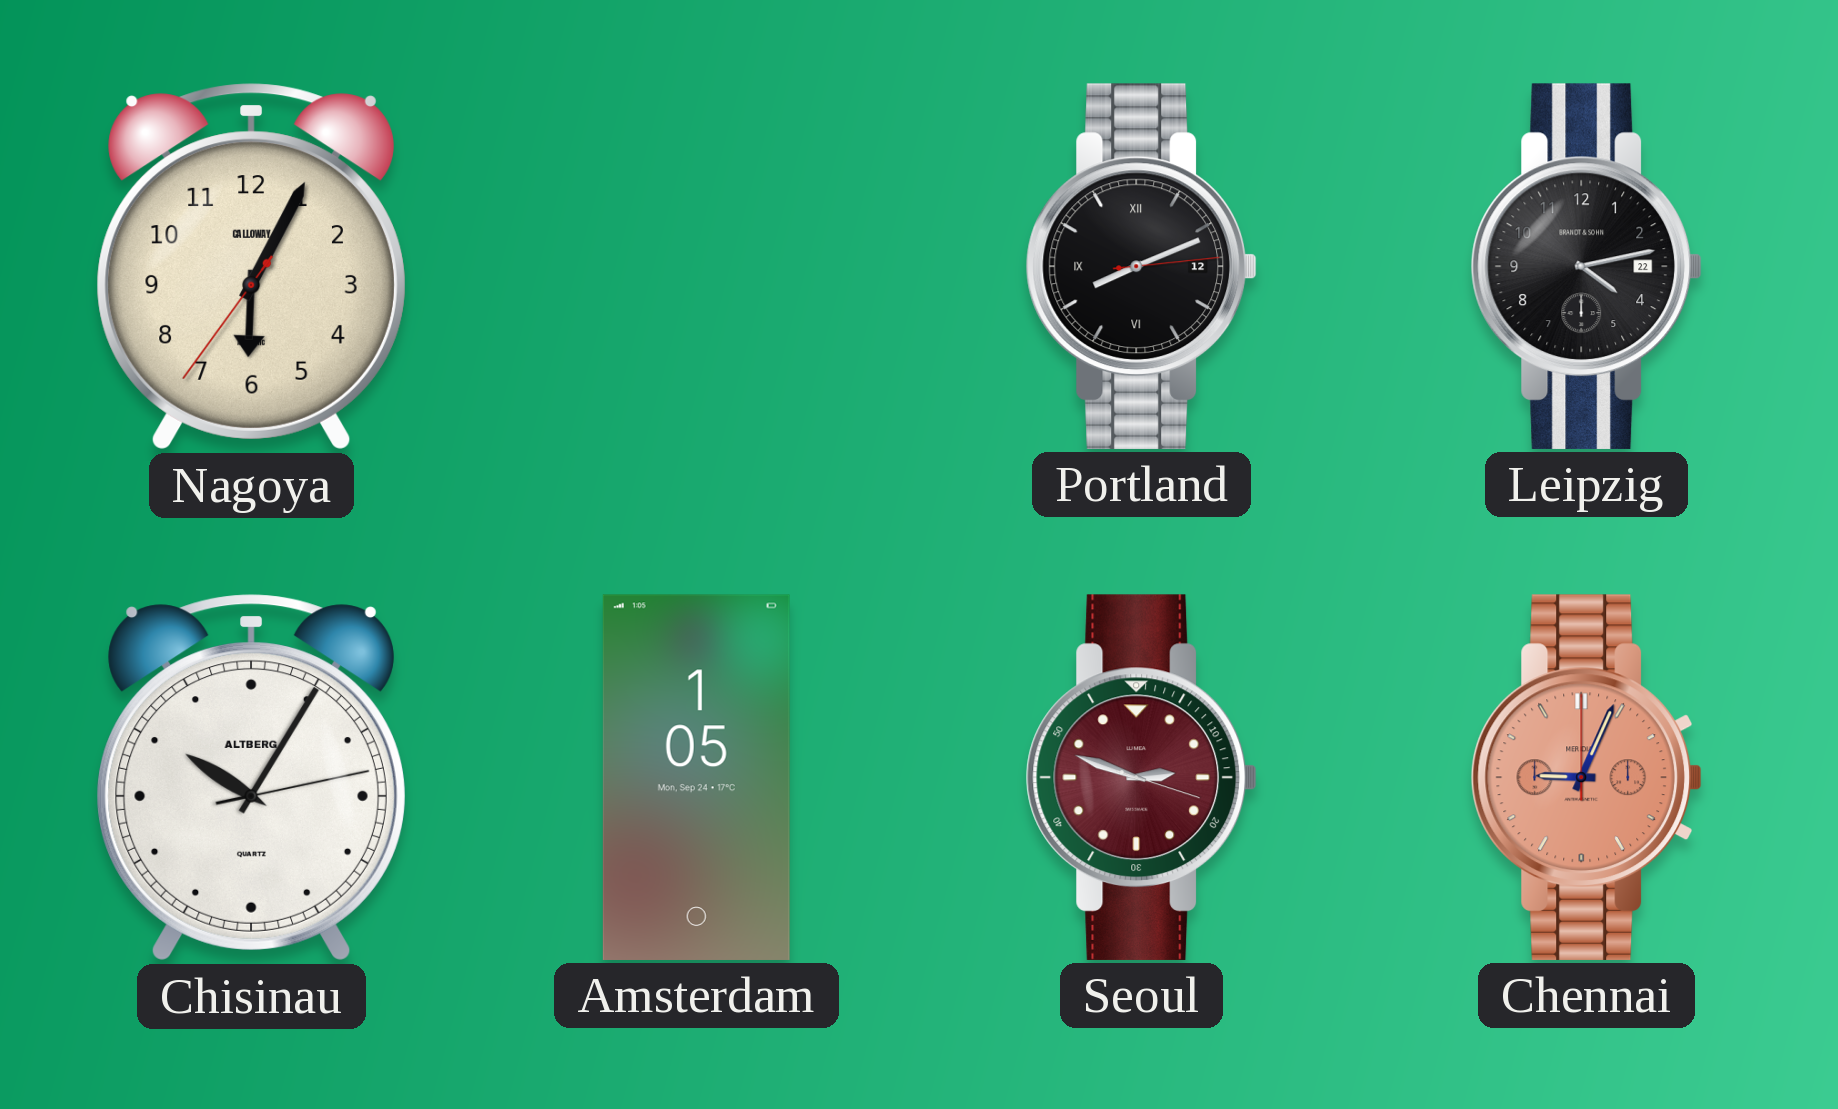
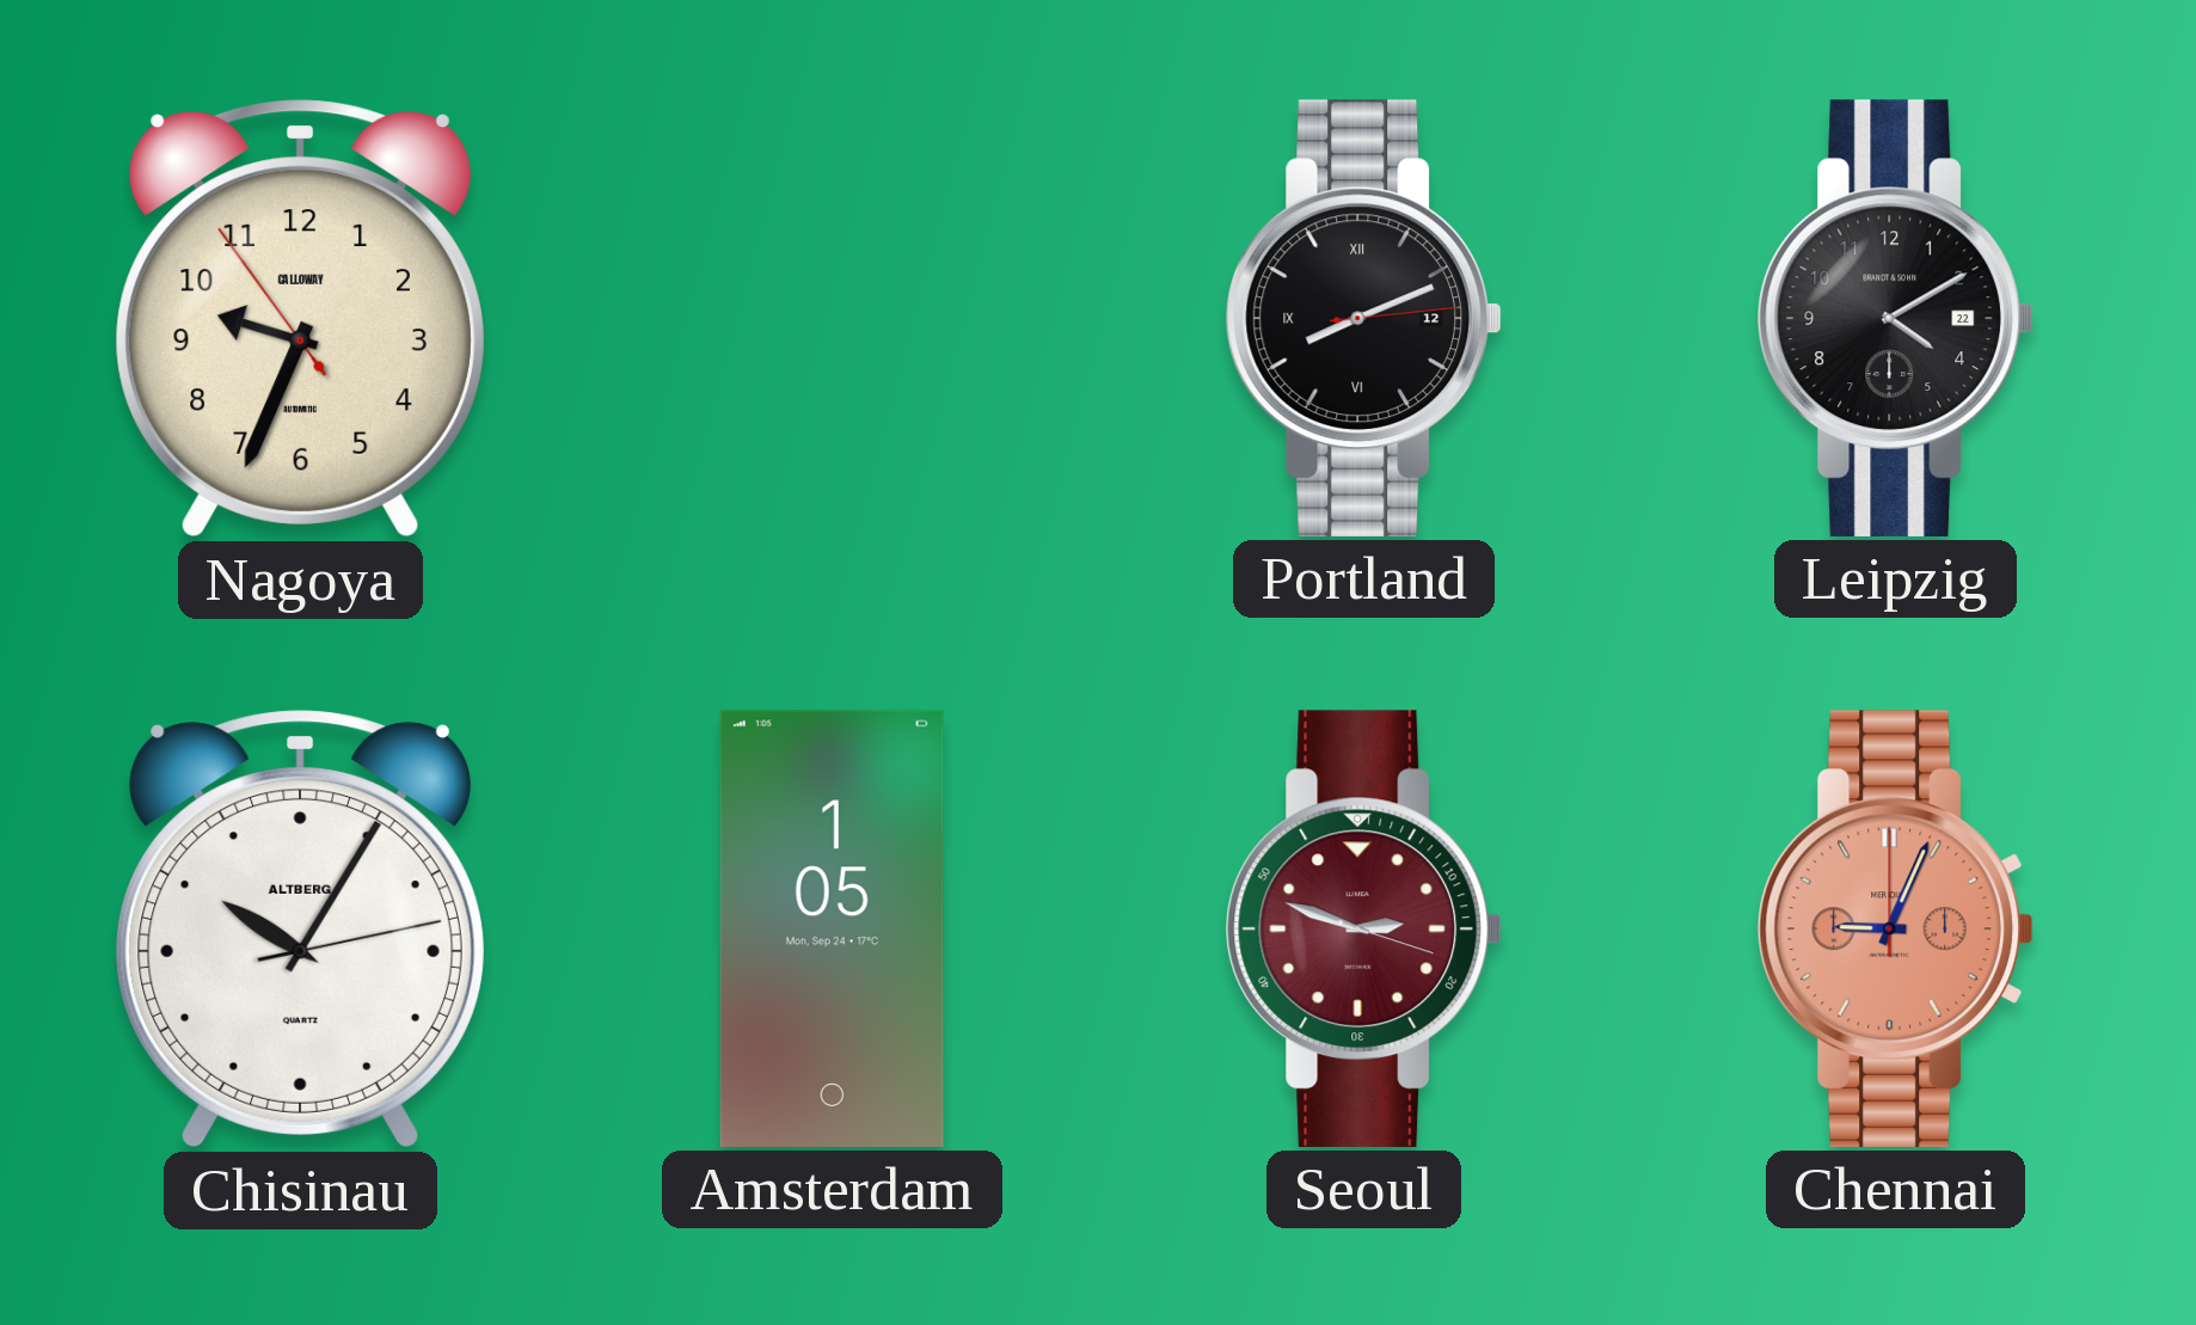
Nagoya: 6:04 -> 9:33 (300, 319)
Leipzig: 4:13 -> 4:10 (1895, 318)
